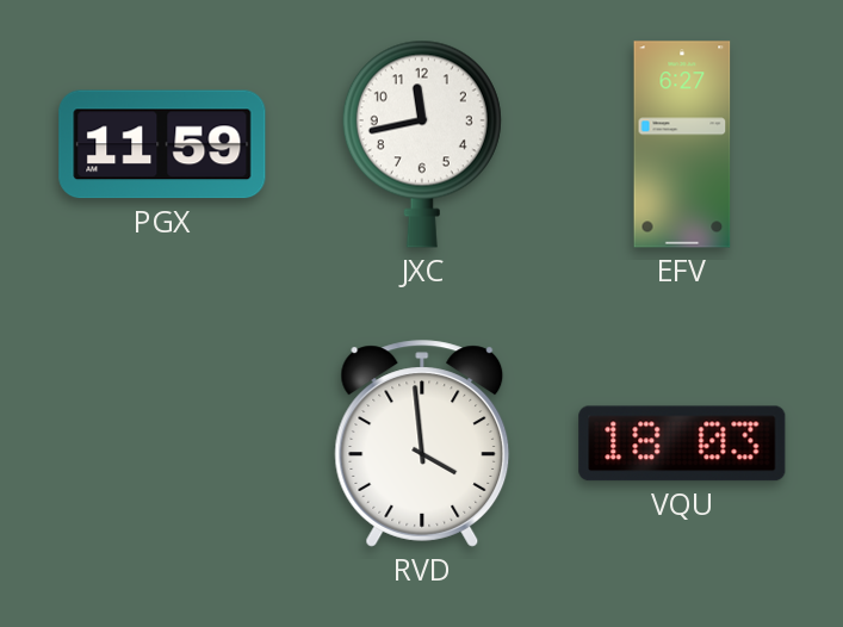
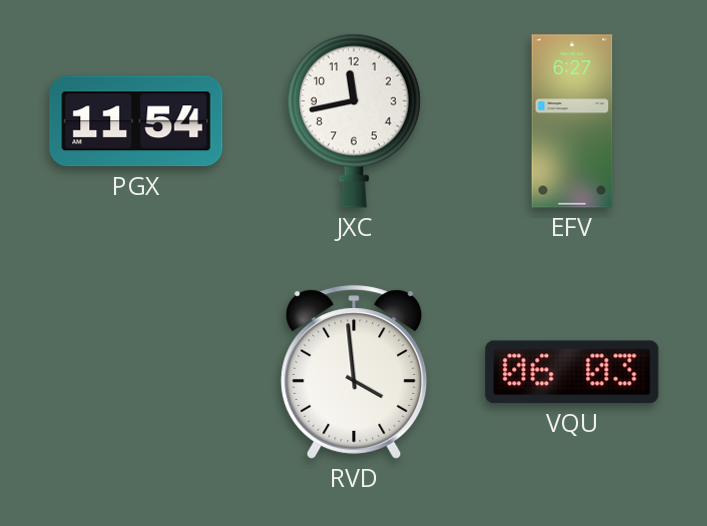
PGX: 11:59 -> 11:54 (136, 121)
VQU: 18:03 -> 06:03 (572, 372)
